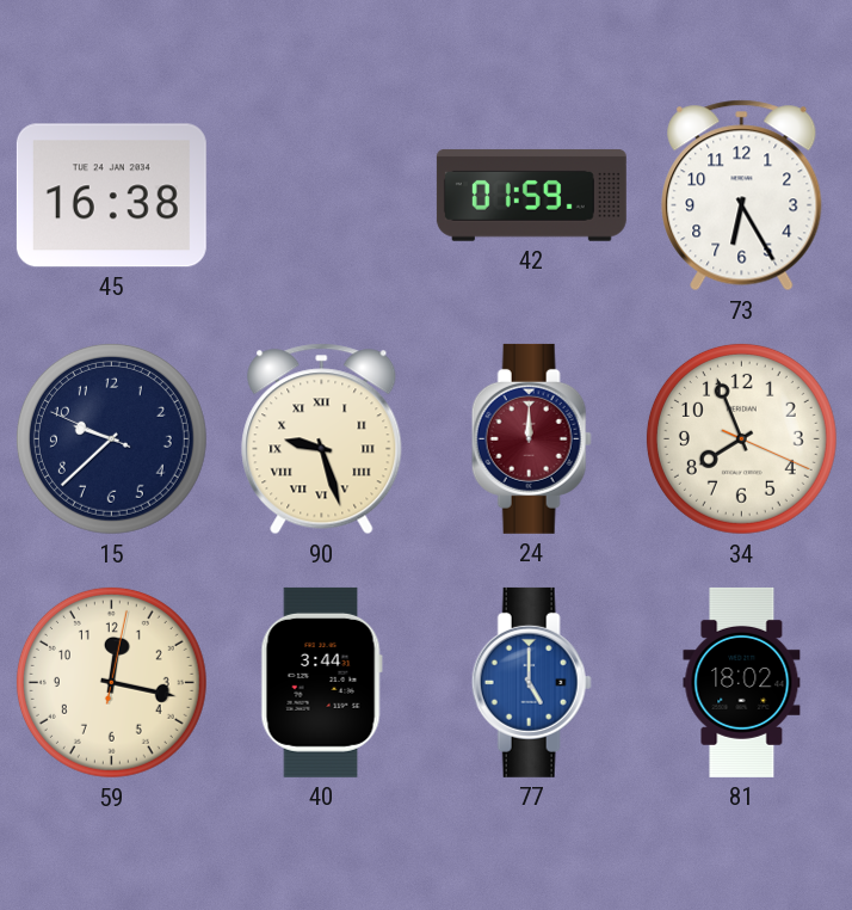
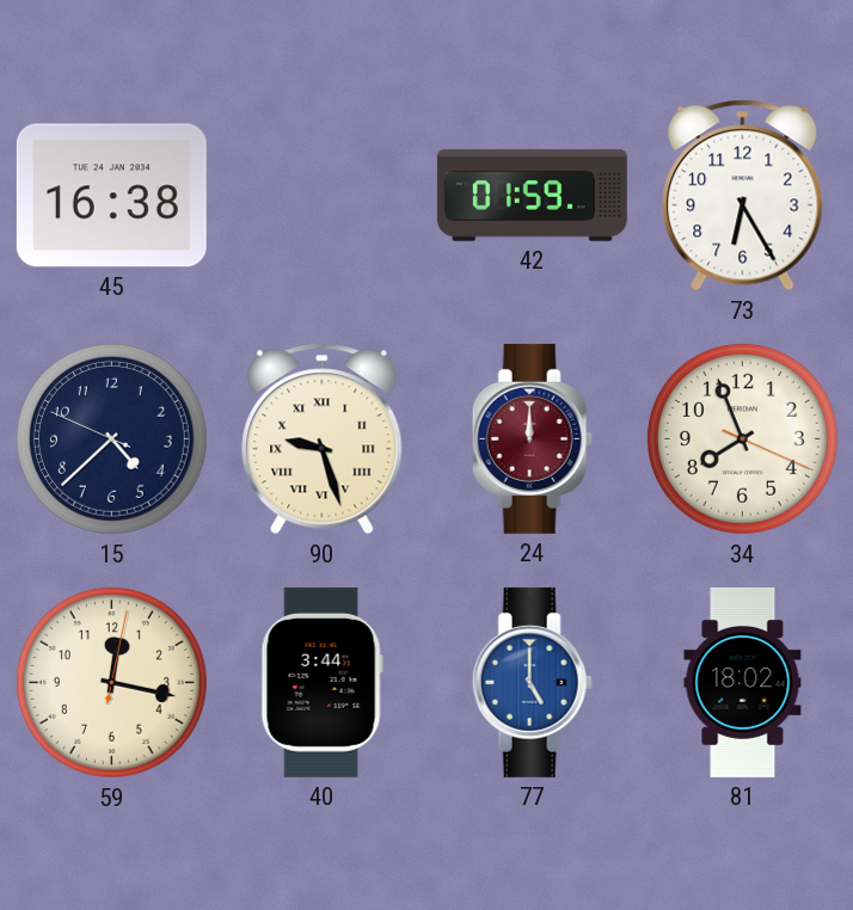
15: 9:37 -> 4:37 (111, 438)
